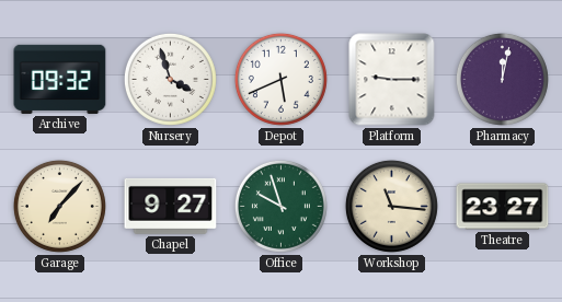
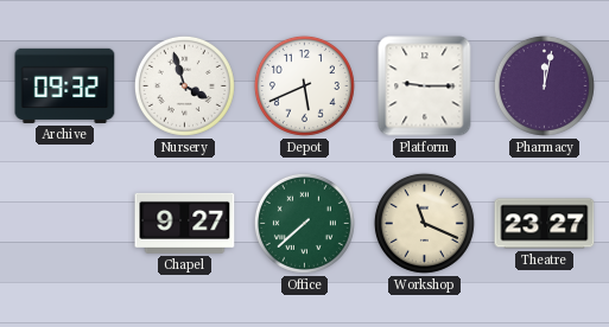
Garage: 7:07 -> none (59, 206)
Office: 9:57 -> 7:38 (304, 223)
Workshop: 11:16 -> 11:19 (424, 223)
